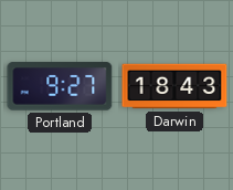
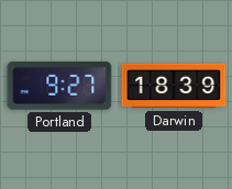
Darwin: 18:43 -> 18:39 (174, 86)
